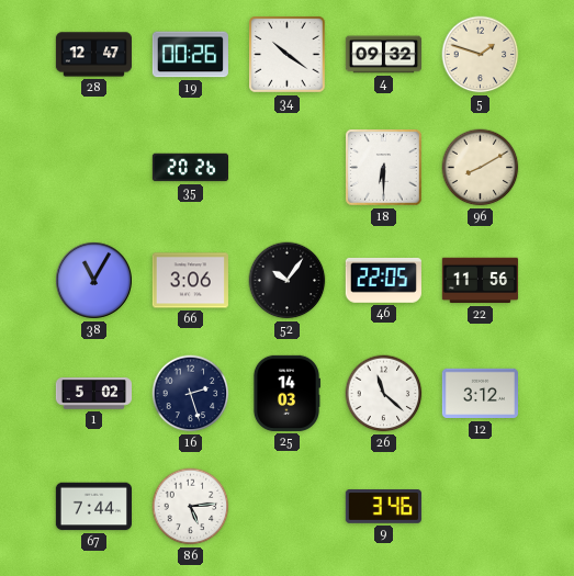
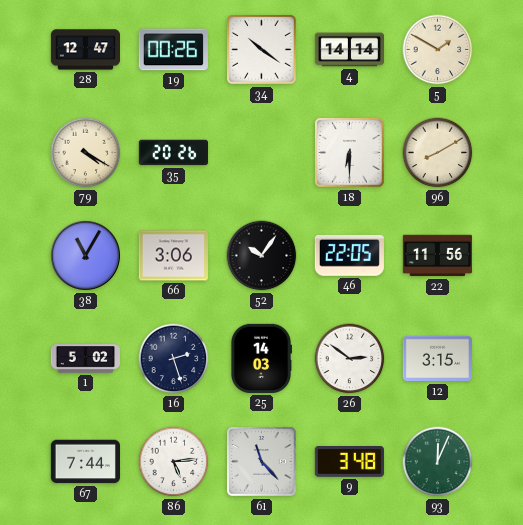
4: 09:32 -> 14:14 (349, 50)
5: 1:48 -> 1:50 (438, 50)
79: none -> 4:20 (86, 153)
26: 11:22 -> 2:51 (350, 359)
12: 3:12 -> 3:15 (437, 359)
61: none -> 11:23 (262, 462)
9: 3:46 -> 3:48 (349, 462)
93: none -> 12:04 (438, 462)
